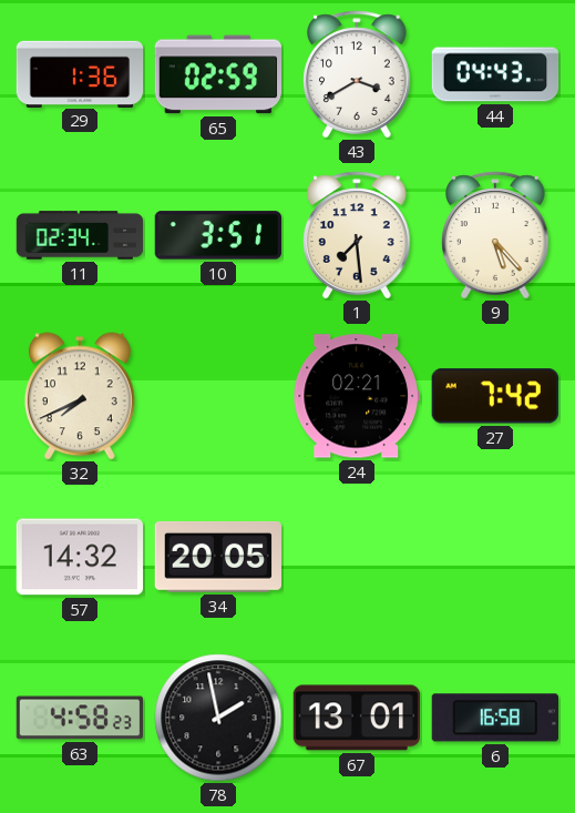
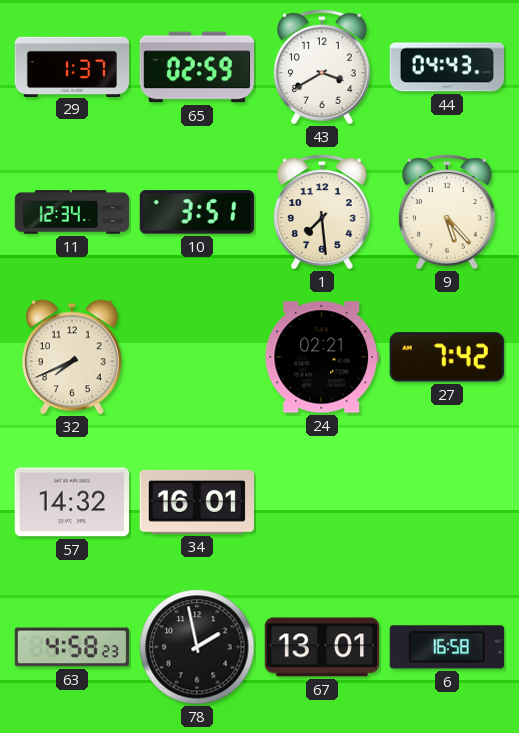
29: 1:36 -> 1:37 (72, 66)
11: 02:34 -> 12:34 (72, 212)
34: 20:05 -> 16:01 (196, 502)
